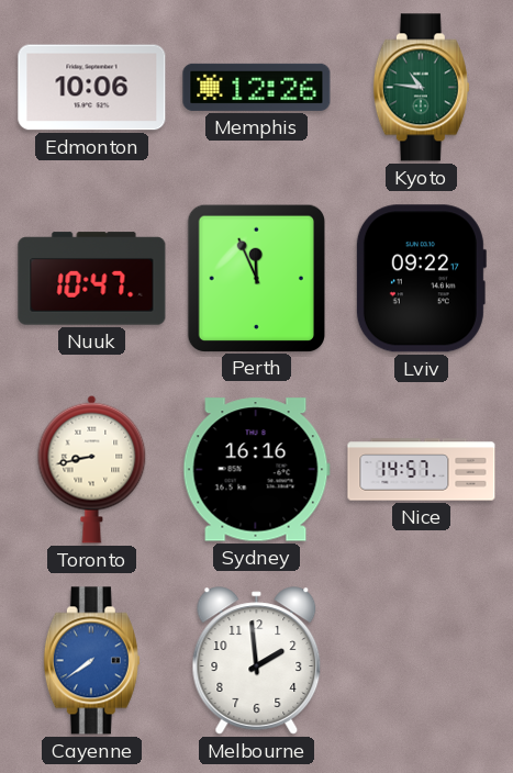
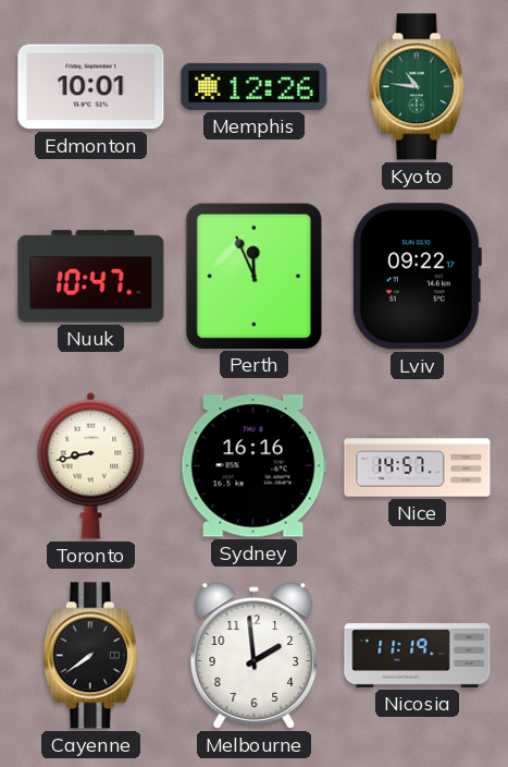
Edmonton: 10:06 -> 10:01 (91, 87)
Cayenne dial: blue -> black (90, 656)
Nicosia: none -> 11:19 (418, 656)
